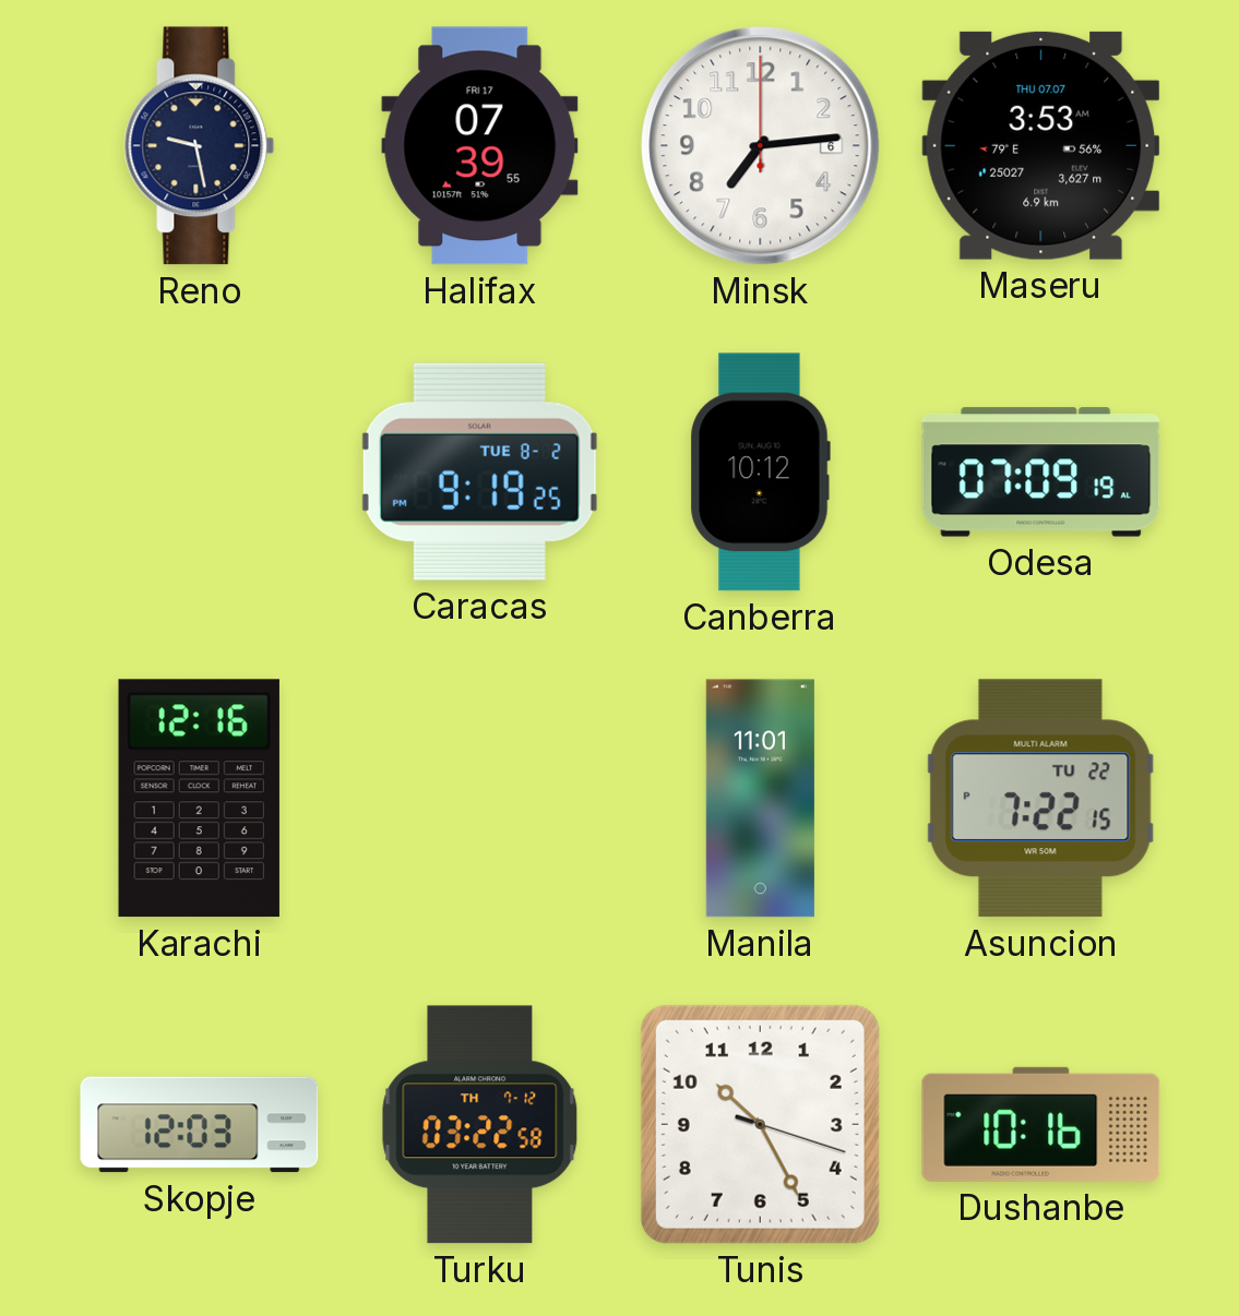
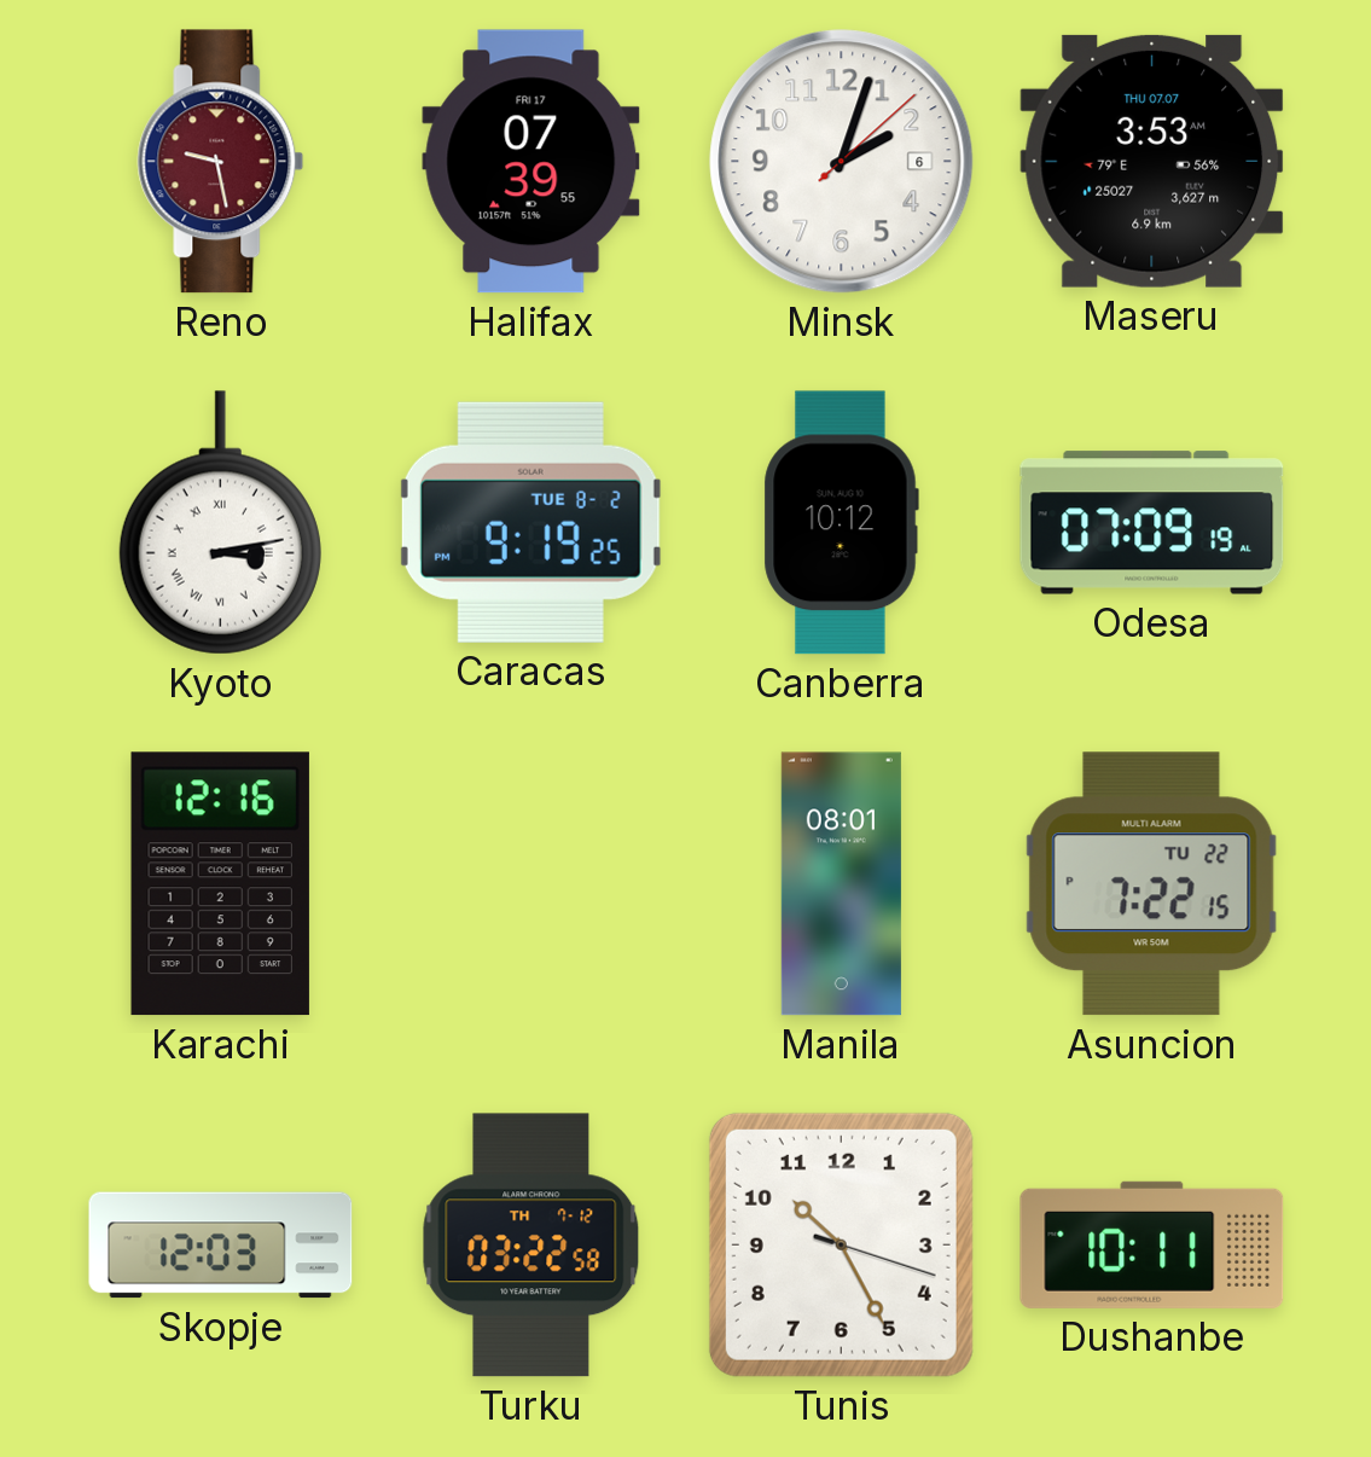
Reno dial: navy -> burgundy (221, 162)
Minsk: 7:14 -> 2:03 (842, 162)
Kyoto: none -> 3:13 (220, 523)
Manila: 11:01 -> 08:01 (841, 884)
Dushanbe: 10:16 -> 10:11 (1152, 1244)
